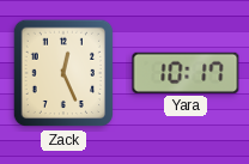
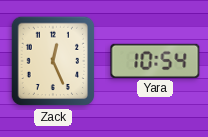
Yara: 10:17 -> 10:54 (155, 61)
